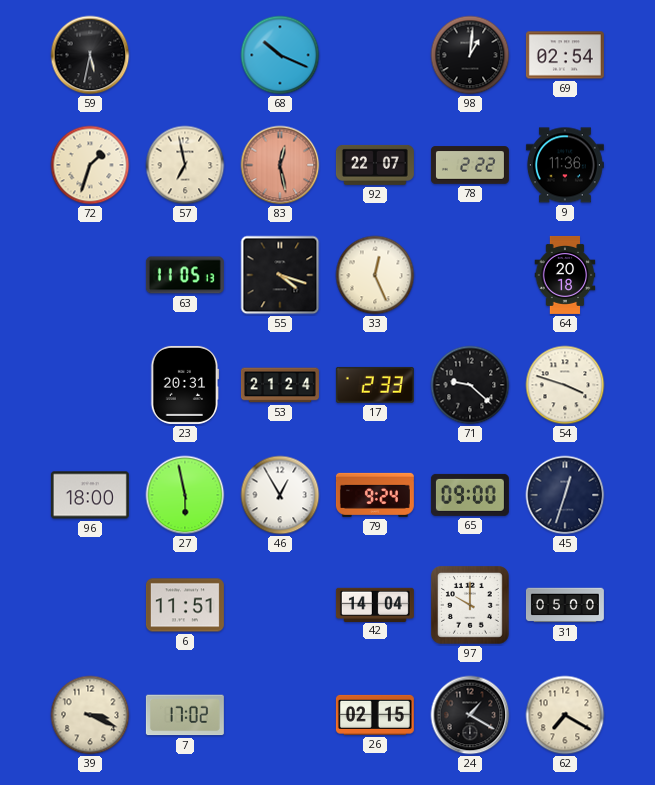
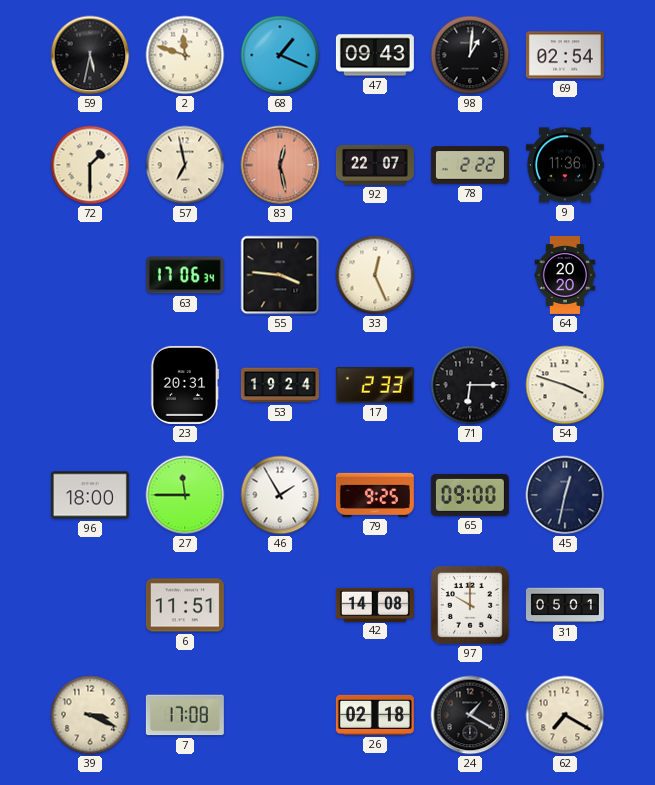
2: none -> 11:48 (185, 55)
68: 10:19 -> 1:19 (280, 55)
47: none -> 09:43 (375, 55)
72: 1:33 -> 1:30 (90, 165)
63: 11:05 -> 17:06 (185, 275)
55: 4:18 -> 3:46 (280, 275)
64: 20:18 -> 20:20 (565, 275)
53: 21:24 -> 19:24 (280, 385)
71: 9:22 -> 6:15 (470, 385)
27: 5:58 -> 11:45 (185, 495)
46: 12:55 -> 1:55 (280, 495)
79: 9:24 -> 9:25 (375, 495)
45: 12:33 -> 12:32 (565, 495)
42: 14:04 -> 14:08 (375, 604)
31: 05:00 -> 05:01 (565, 605)
7: 17:02 -> 17:08 (185, 715)
26: 02:15 -> 02:18 (375, 715)
